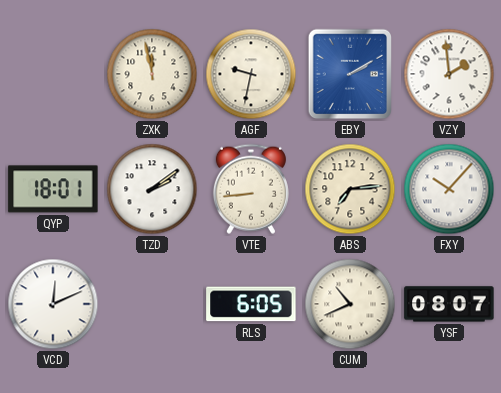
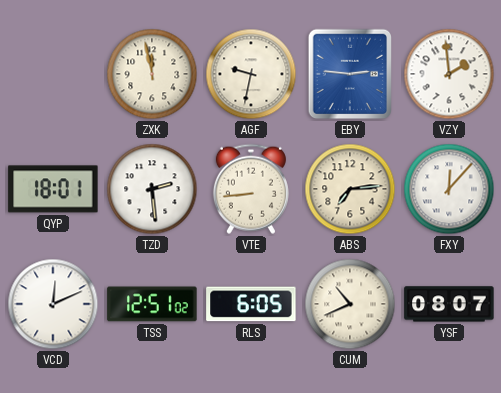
EBY: 2:10 -> 2:46 (350, 74)
TZD: 2:09 -> 2:29 (152, 189)
FXY: 10:07 -> 12:07 (449, 189)
TSS: none -> 12:51 (152, 304)
